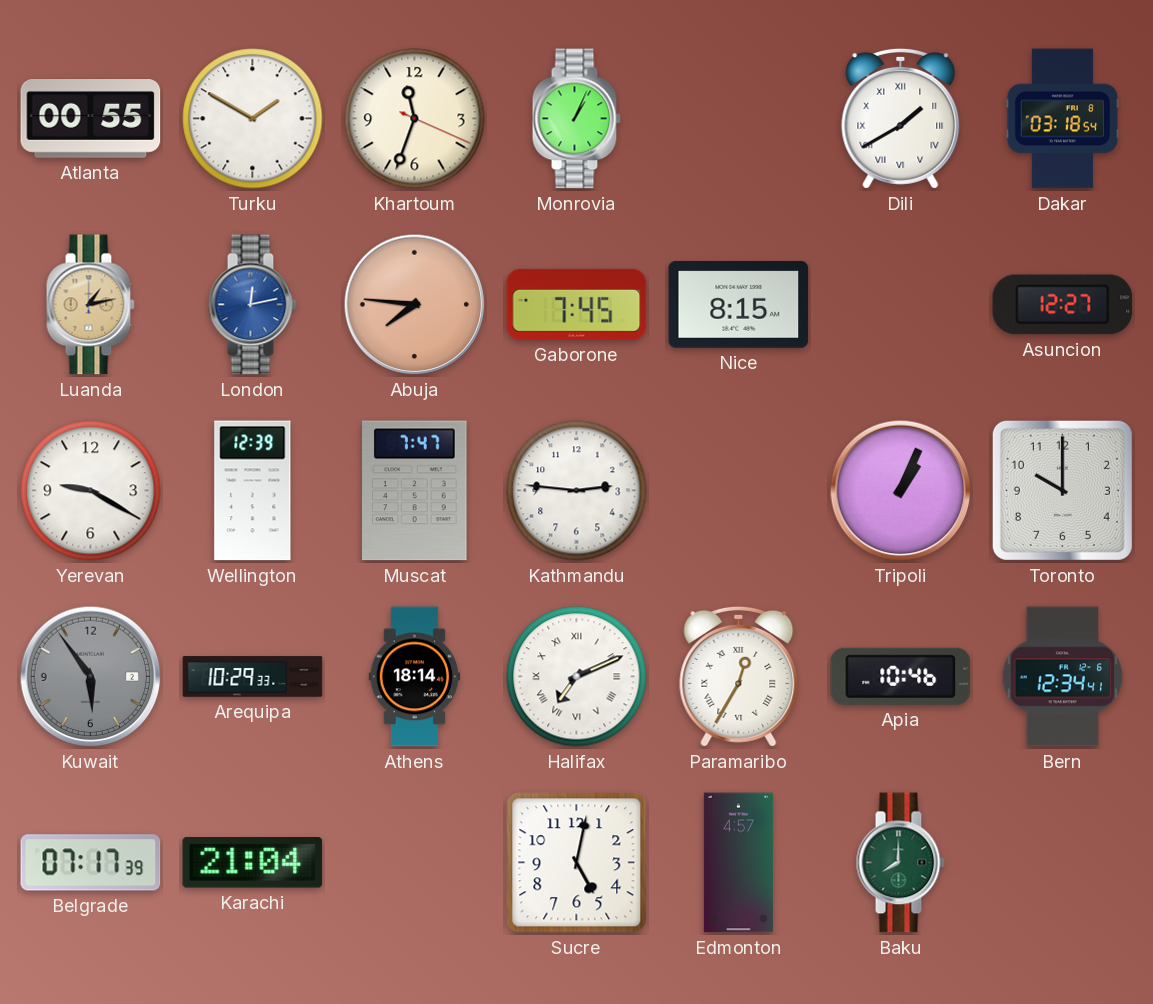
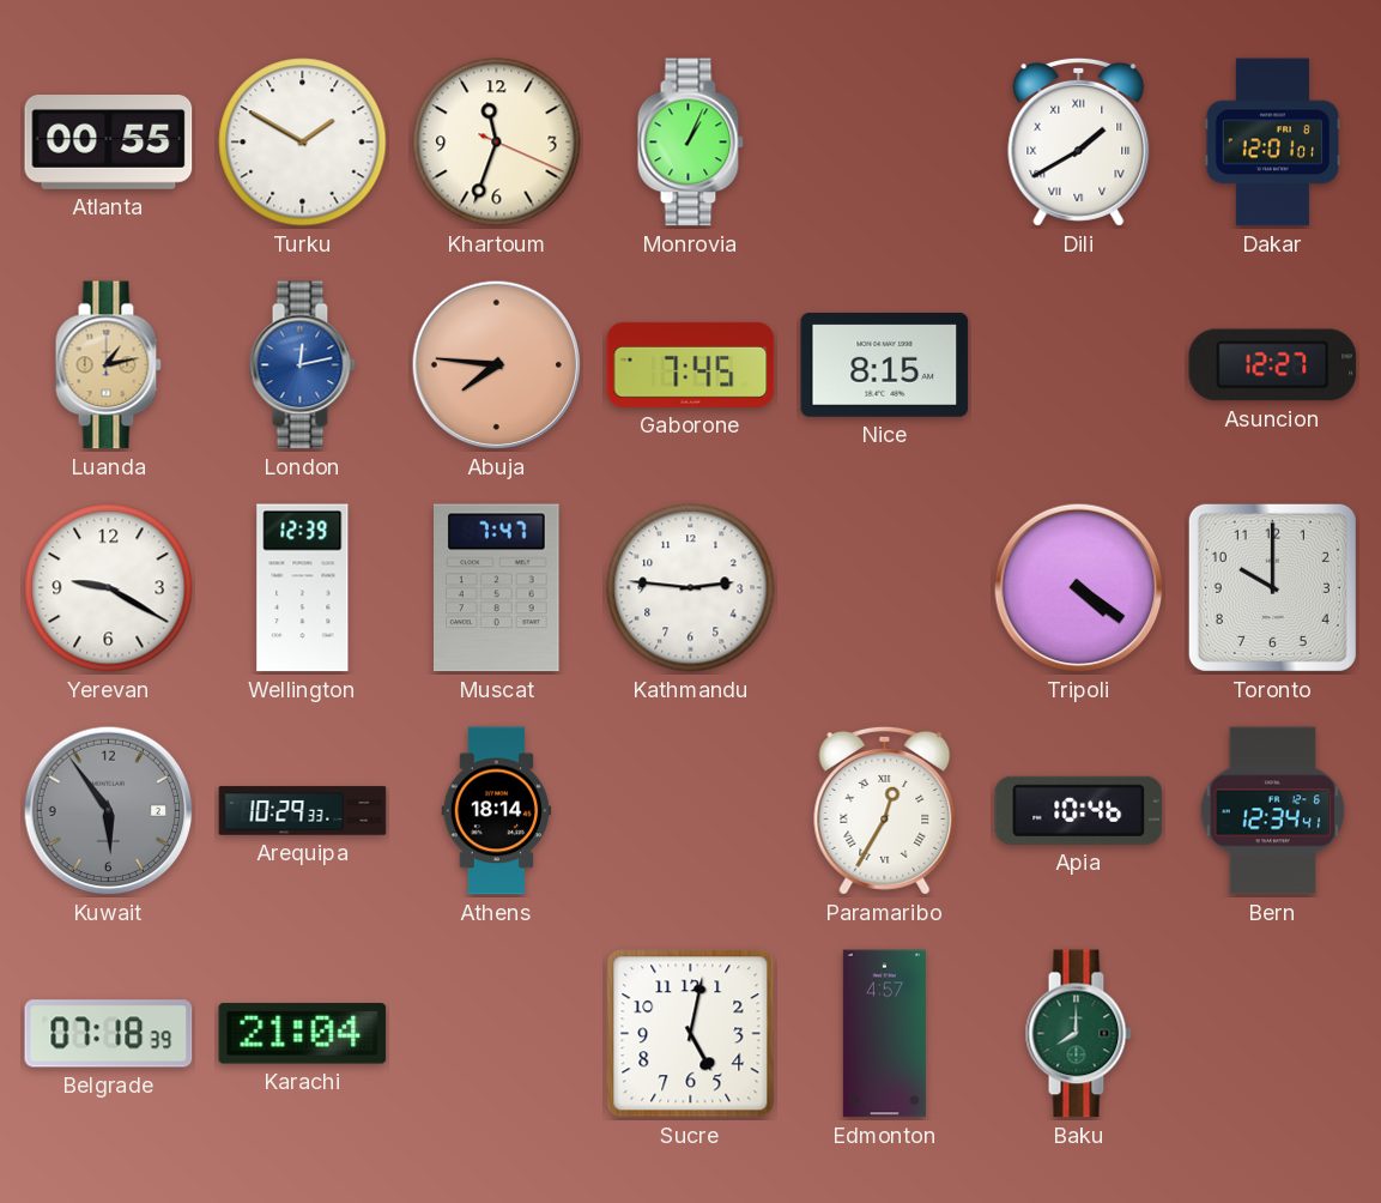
Dakar: 03:18 -> 12:01 (1273, 143)
Tripoli: 1:04 -> 4:21 (1079, 588)
Halifax: 7:11 -> none (577, 677)
Belgrade: 07:17 -> 07:18 (109, 1034)
